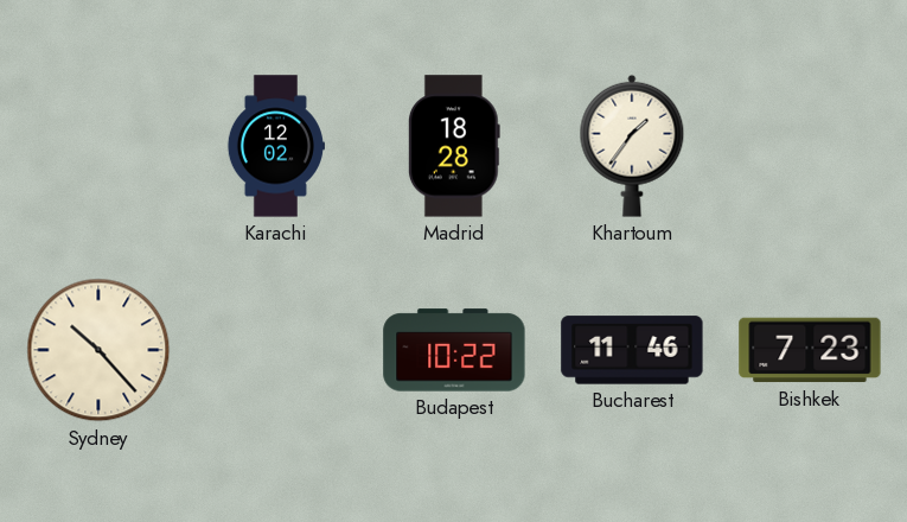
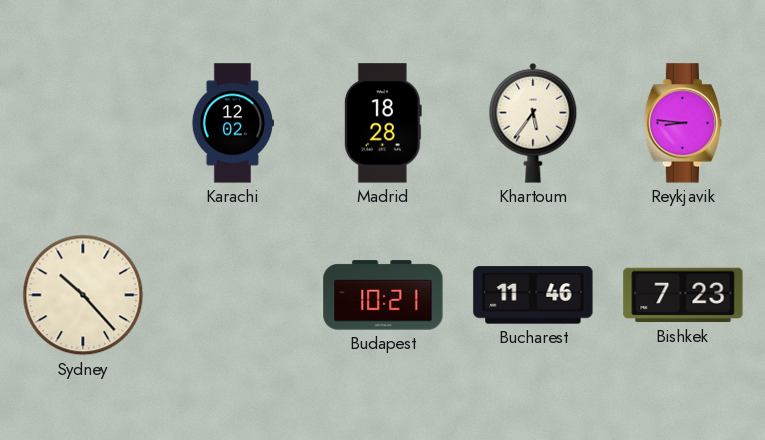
Khartoum: 1:36 -> 5:36 (533, 123)
Reykjavik: none -> 8:46 (683, 123)
Budapest: 10:22 -> 10:21 (383, 295)
